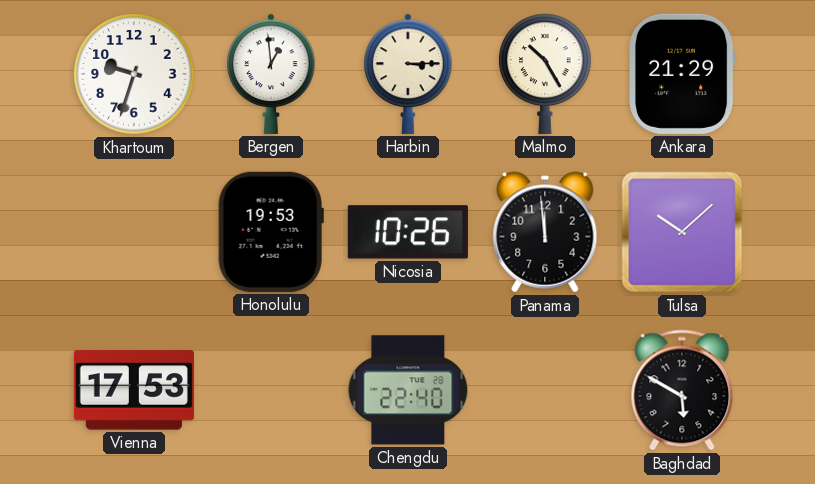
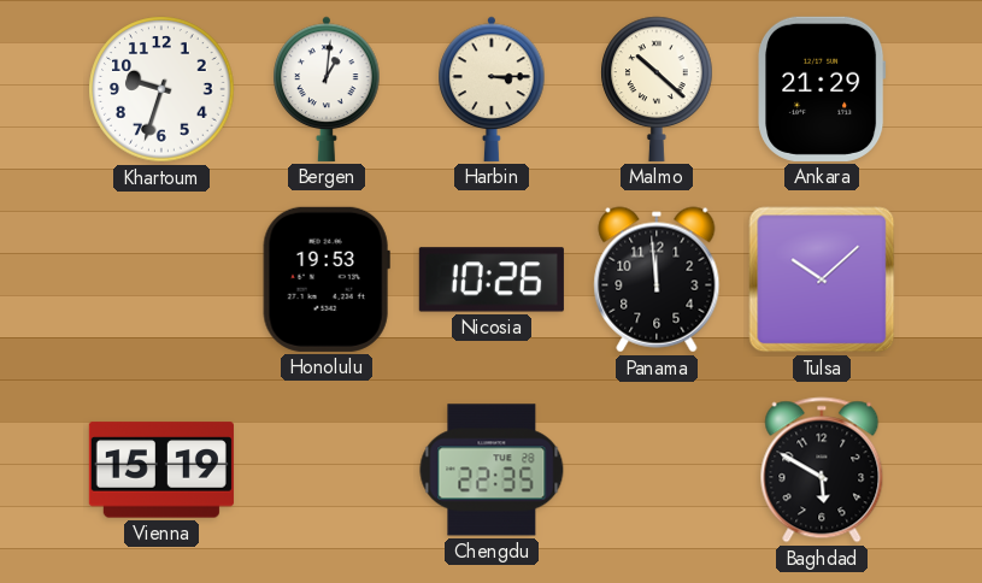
Bergen: 12:59 -> 1:01 (327, 89)
Malmo: 10:25 -> 10:22 (657, 89)
Vienna: 17:53 -> 15:19 (161, 470)
Chengdu: 22:40 -> 22:35 (492, 470)
